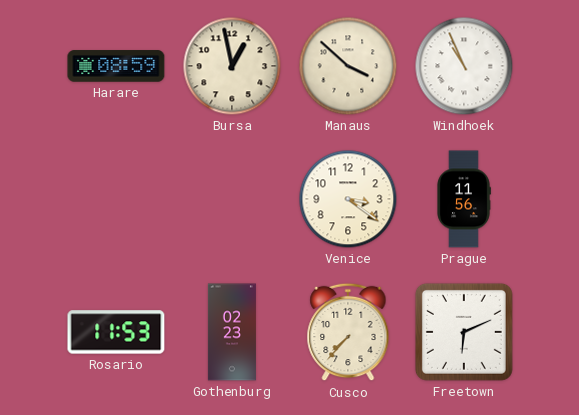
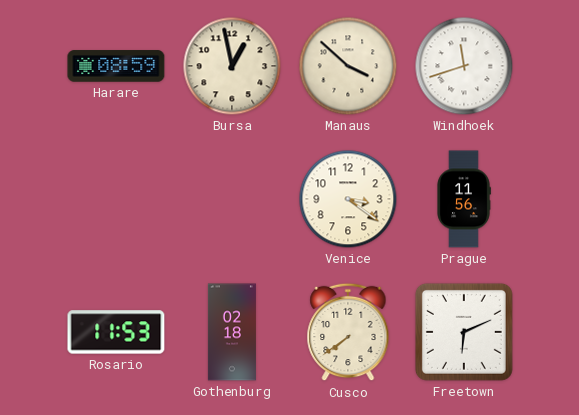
Windhoek: 10:56 -> 11:42 (464, 66)
Gothenburg: 02:23 -> 02:18 (232, 332)
Cusco: 7:37 -> 7:39 (348, 332)
